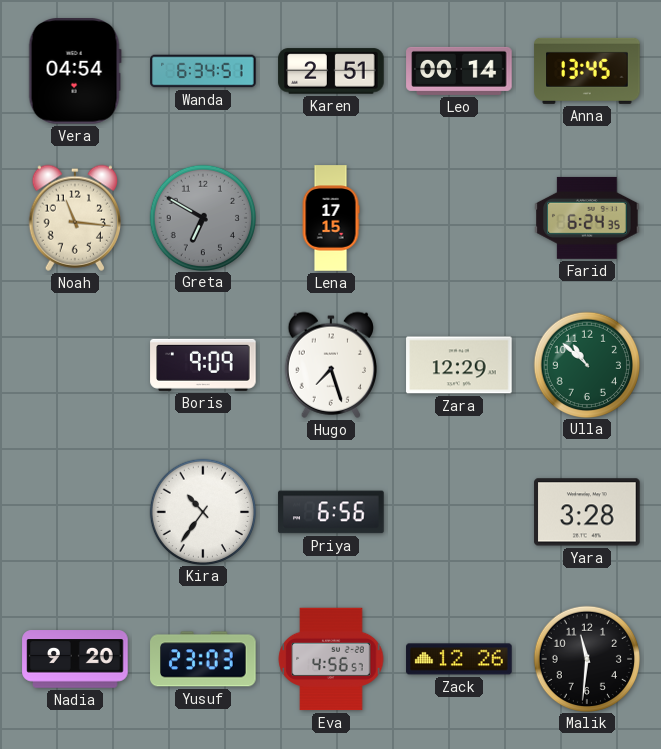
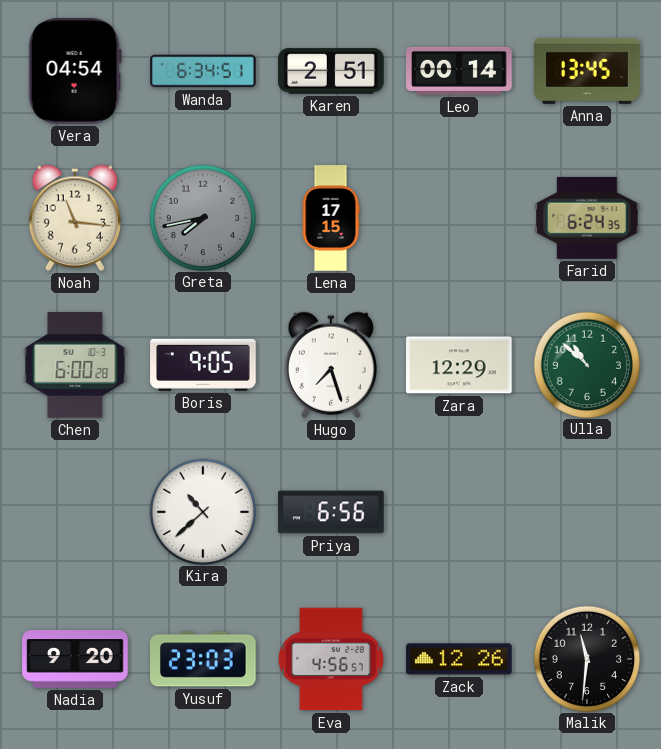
Greta: 6:50 -> 7:43 (202, 217)
Chen: none -> 6:00 (75, 365)
Boris: 9:09 -> 9:05 (203, 365)
Kira: 10:36 -> 10:38 (202, 511)
Yara: 3:28 -> none (587, 512)
